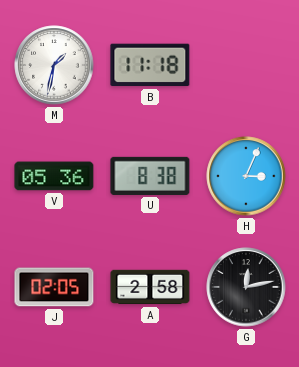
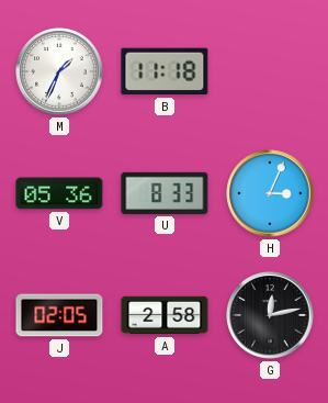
M: 1:32 -> 1:34 (59, 71)
U: 8:38 -> 8:33 (165, 193)
